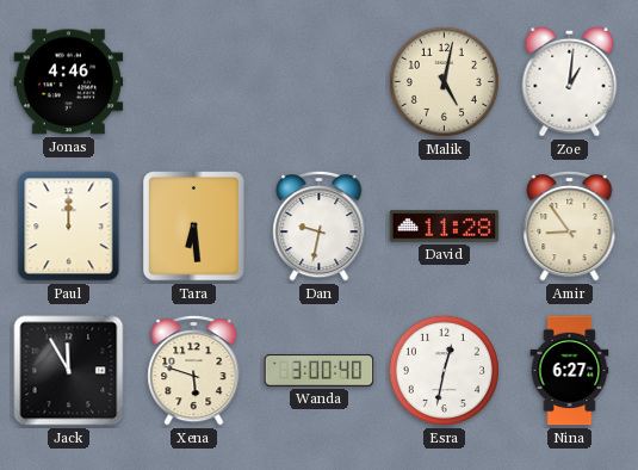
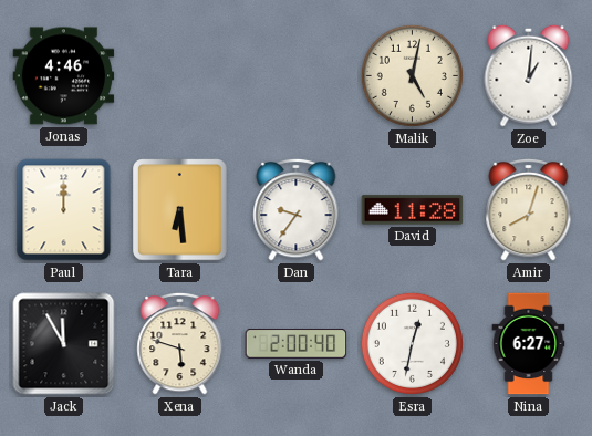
Dan: 9:32 -> 9:36 (297, 209)
Amir: 8:54 -> 8:03 (529, 209)
Wanda: 3:00 -> 2:00 (297, 344)
